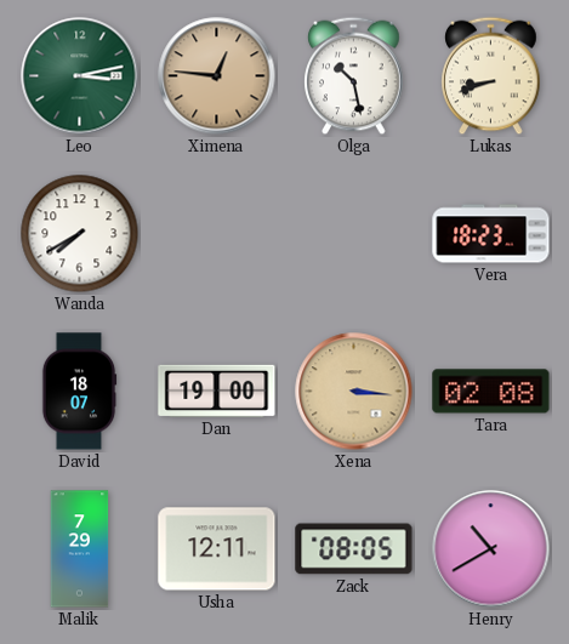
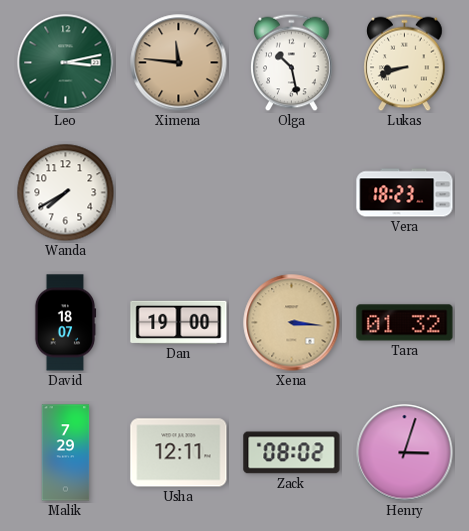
Ximena: 12:46 -> 11:46 (179, 63)
Tara: 02:08 -> 01:32 (405, 323)
Zack: 08:05 -> 08:02 (292, 453)
Henry: 10:40 -> 3:03 (405, 453)
